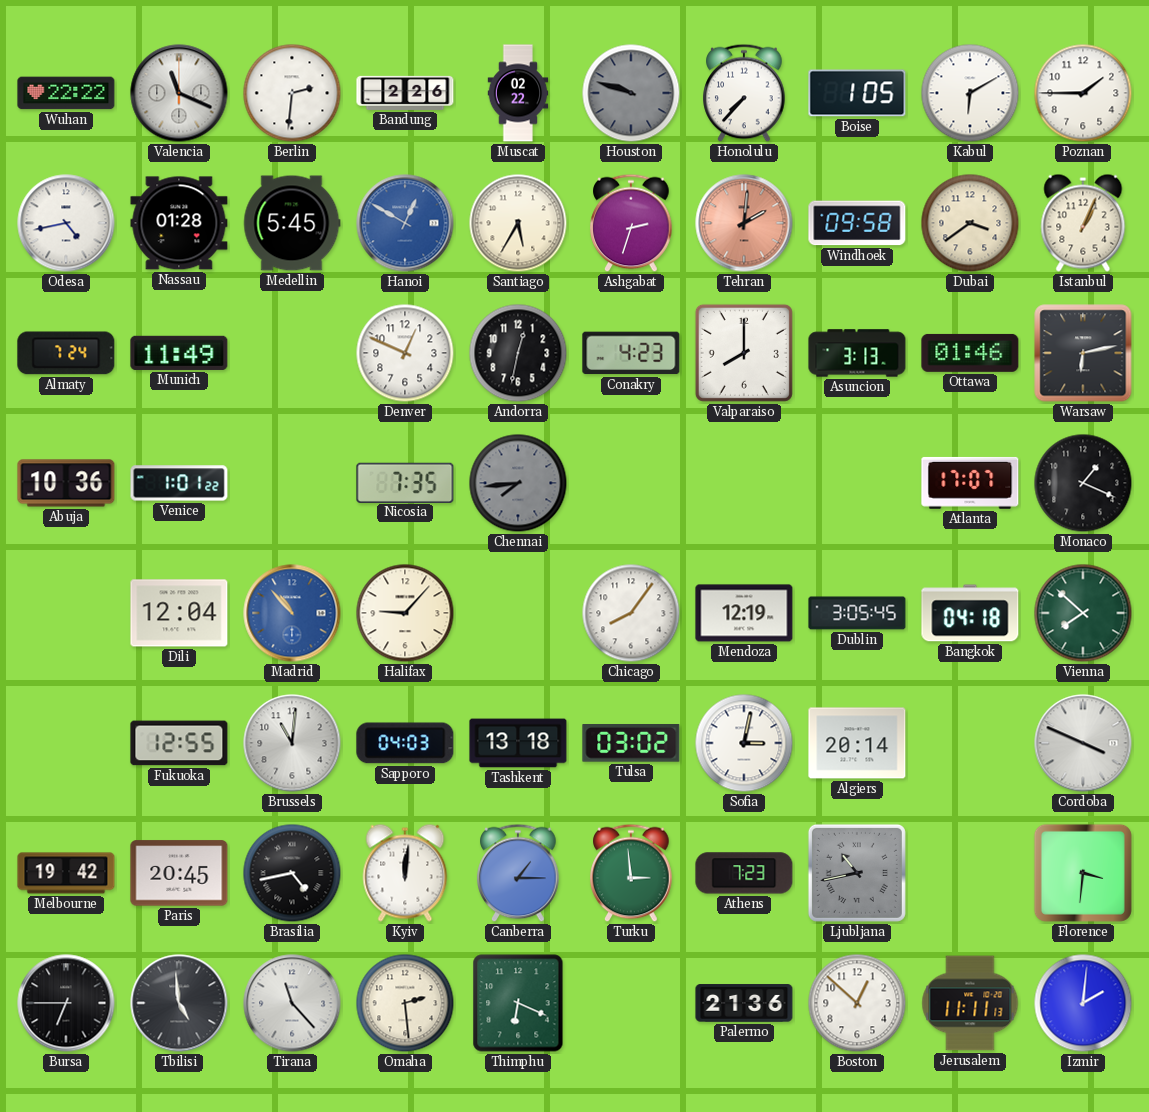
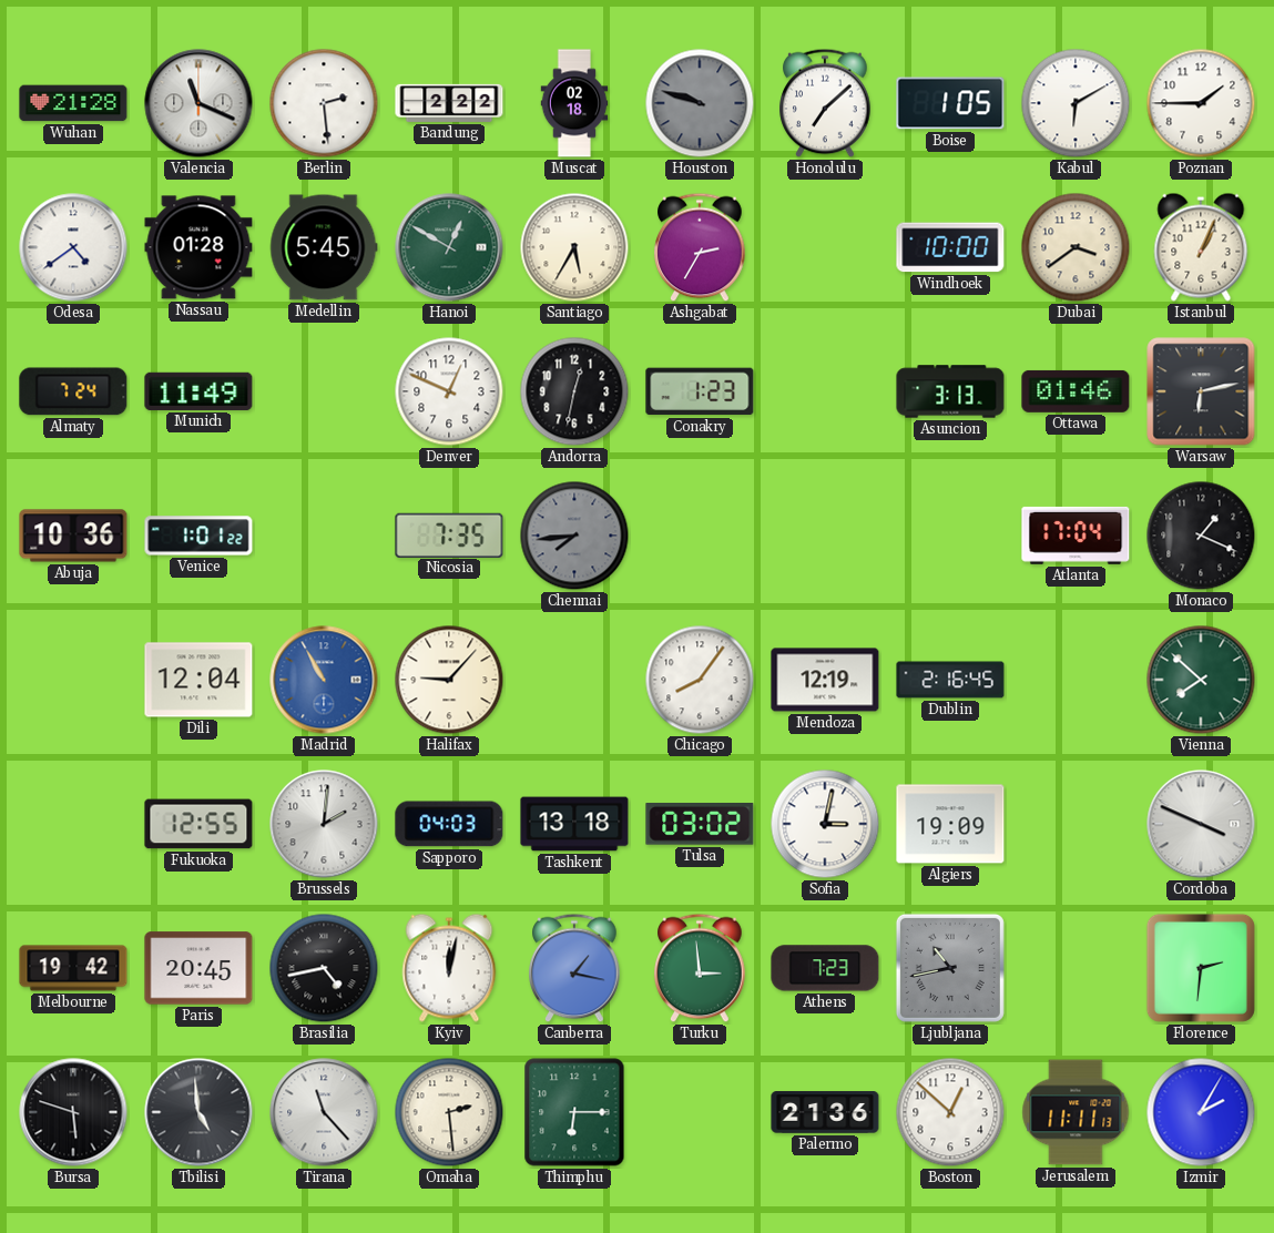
Wuhan: 22:22 -> 21:28 (73, 103)
Berlin: 2:31 -> 2:29 (324, 103)
Bandung: 2:26 -> 2:22 (449, 103)
Muscat: 02:22 -> 02:18 (574, 103)
Honolulu: 7:37 -> 7:08 (825, 103)
Odesa: 4:43 -> 4:39 (73, 247)
Hanoi dial: blue -> green (449, 247)
Ashgabat: 2:33 -> 2:35 (700, 247)
Tehran: 2:01 -> none (744, 223)
Windhoek: 09:58 -> 10:00 (950, 247)
Conakry: 4:23 -> 1:23 (700, 391)
Valparaiso: 8:00 -> none (744, 353)
Atlanta: 17:07 -> 17:04 (1076, 536)
Madrid: 10:53 -> 10:55 (324, 680)
Dublin: 3:05 -> 2:16 (950, 680)
Bangkok: 04:18 -> none (970, 613)
Brussels: 11:01 -> 2:01 (324, 824)
Algiers: 20:14 -> 19:09 (950, 824)
Kyiv: 12:01 -> 12:02 (449, 968)
Canberra: 1:15 -> 1:17 (574, 968)
Florence: 3:31 -> 2:31 (1201, 968)
Bursa: 6:45 -> 5:48 (73, 1112)
Thimphu: 6:19 -> 6:15 (574, 1112)
Izmir: 2:01 -> 2:05 (1201, 1112)
